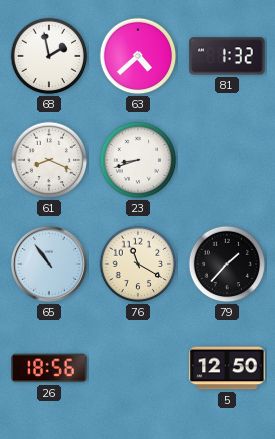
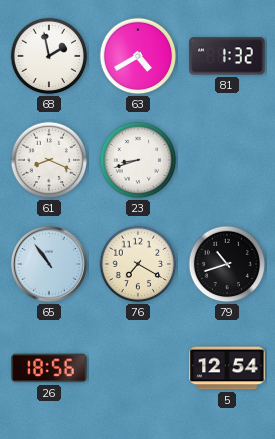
63: 4:38 -> 4:40 (138, 56)
76: 11:20 -> 7:20 (138, 264)
79: 1:37 -> 10:42 (227, 264)
5: 12:50 -> 12:54 (227, 368)
